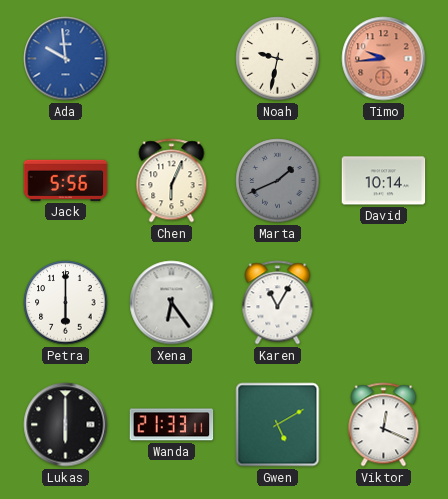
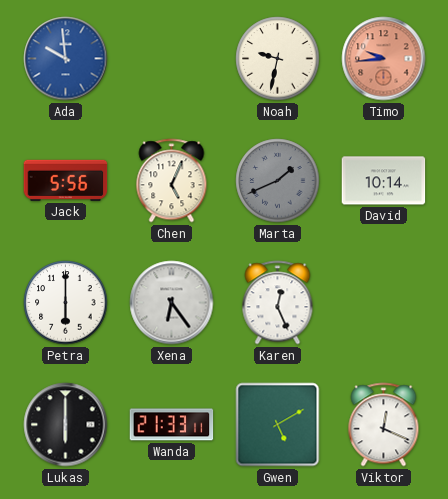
Chen: 6:04 -> 5:04 (172, 181)
Karen: 11:05 -> 12:26 (278, 303)
